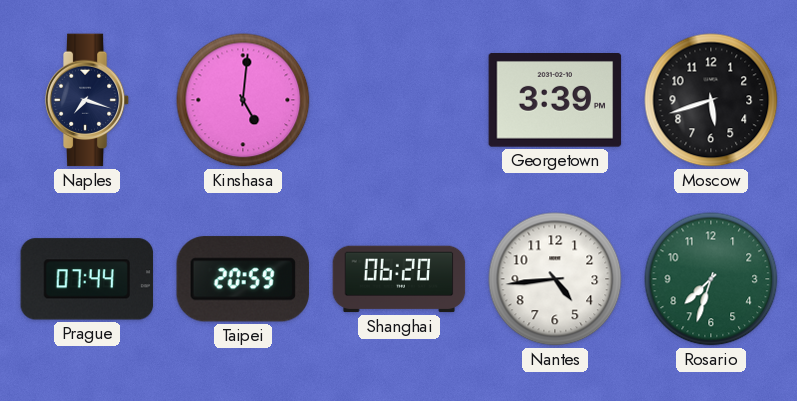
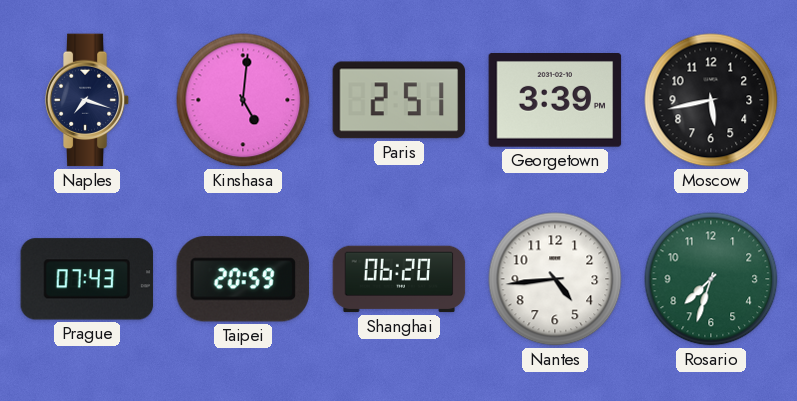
Paris: none -> 2:51 (399, 100)
Moscow: 5:42 -> 5:43 (711, 100)
Prague: 07:44 -> 07:43 (87, 279)
